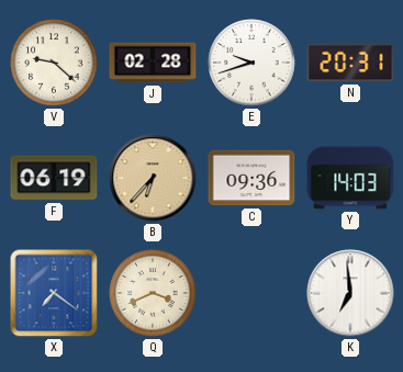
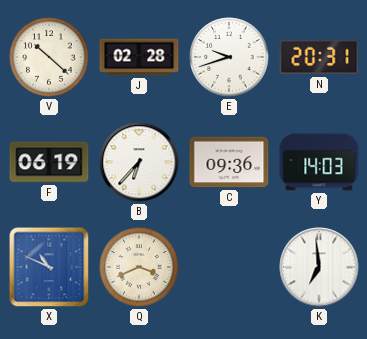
V: 9:22 -> 10:22 (49, 57)
B dial: champagne -> white (139, 162)
X: 7:21 -> 10:49 (49, 267)
